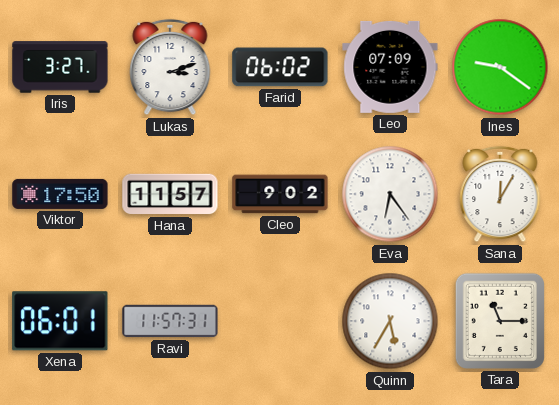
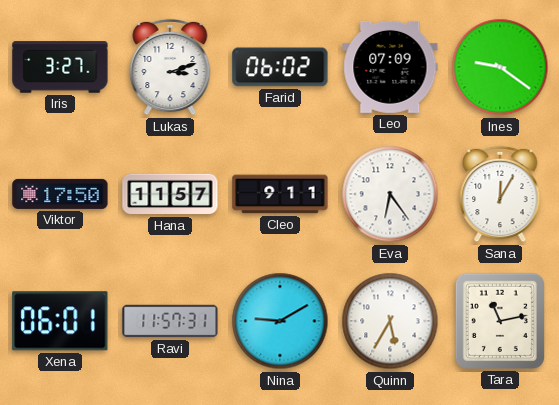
Cleo: 9:02 -> 9:11 (280, 194)
Nina: none -> 9:10 (280, 321)
Tara: 11:15 -> 11:13 (500, 321)
